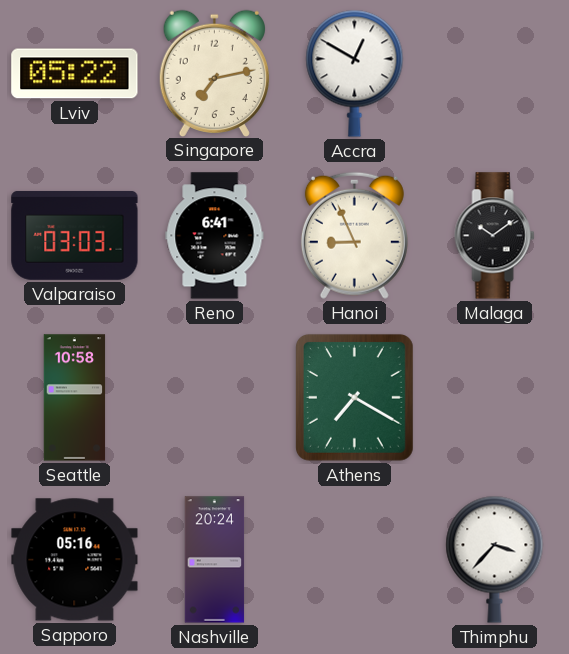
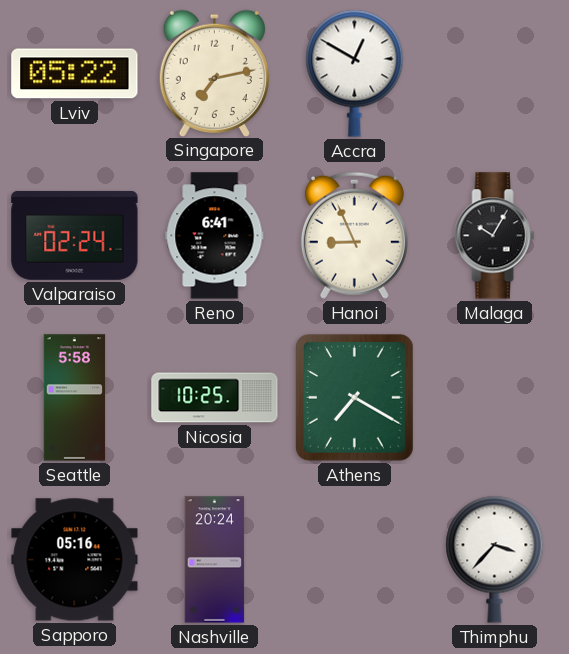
Valparaiso: 03:03 -> 02:24 (75, 235)
Malaga: 10:09 -> 10:05 (495, 236)
Seattle: 10:58 -> 5:58 (75, 398)
Nicosia: none -> 10:25 (215, 398)
